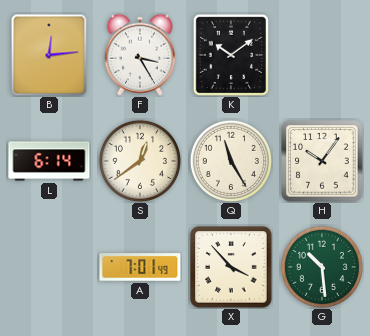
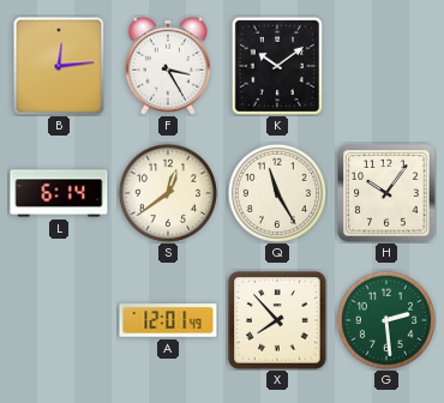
A: 7:01 -> 12:01 (168, 320)
X: 3:53 -> 7:53 (277, 320)
G: 10:29 -> 2:29 (386, 320)
